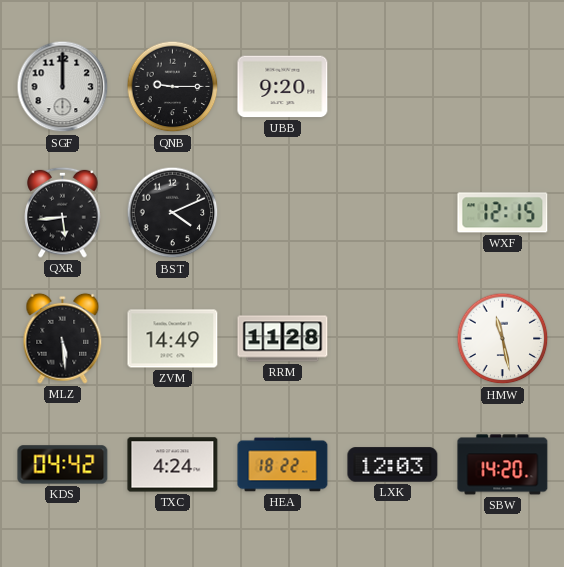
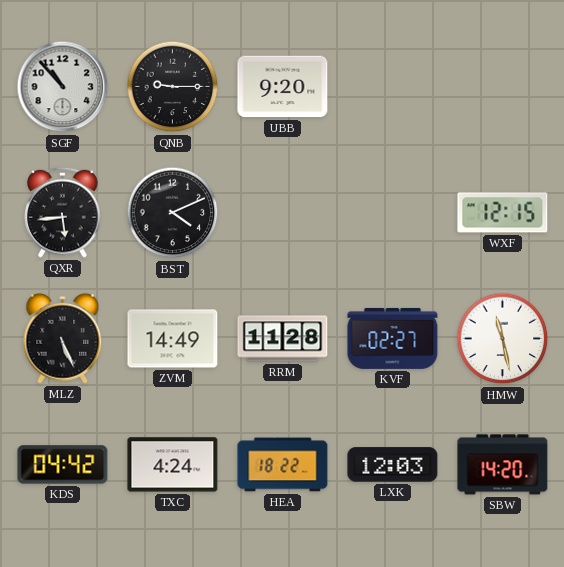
SGF: 12:00 -> 10:53 (63, 87)
MLZ: 5:29 -> 5:26 (63, 338)
KVF: none -> 02:27 (393, 338)
